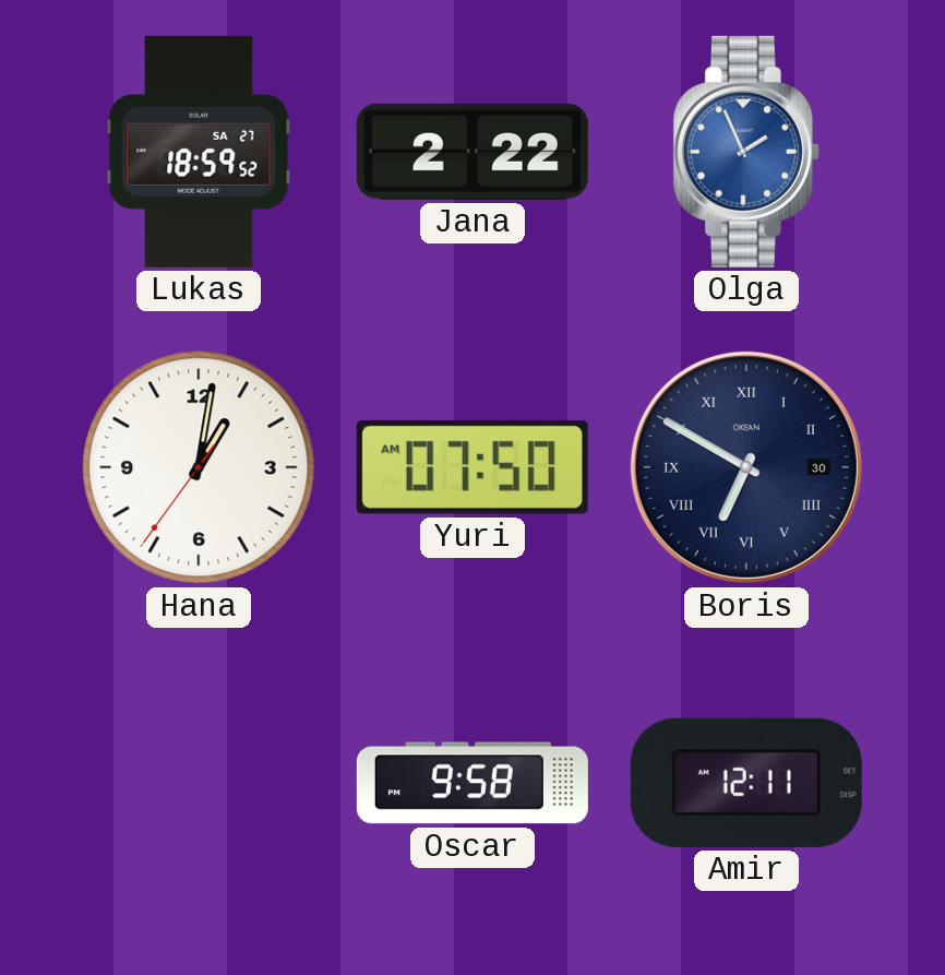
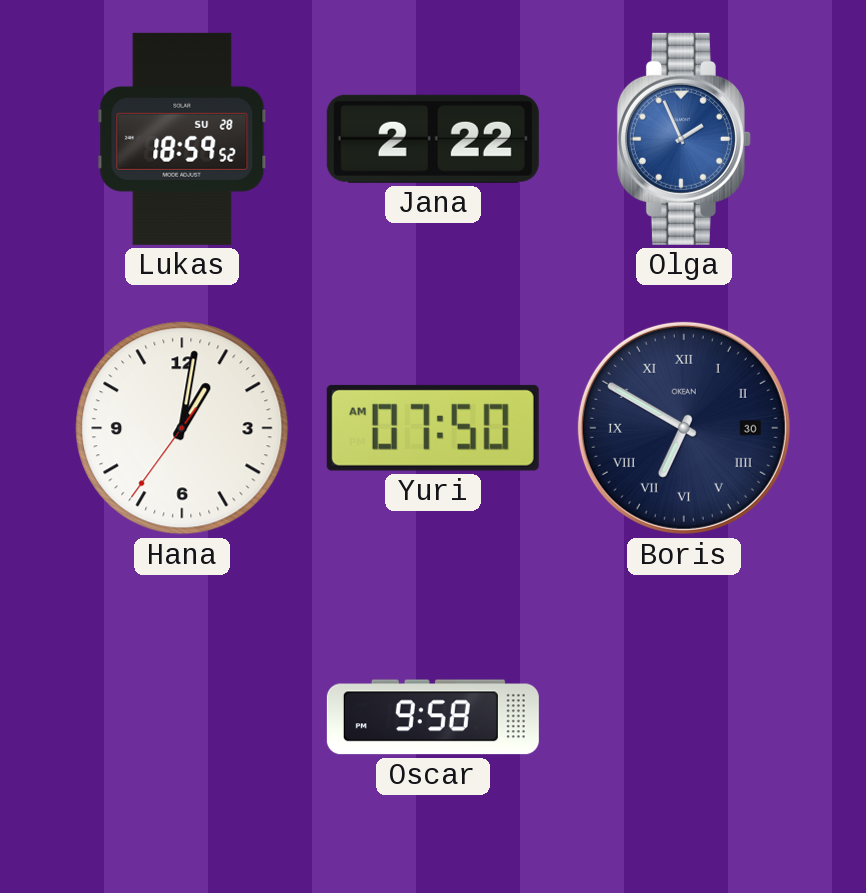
Lukas date: SA 27 -> SU 28 (182, 139)
Amir: 12:11 -> none (746, 783)
